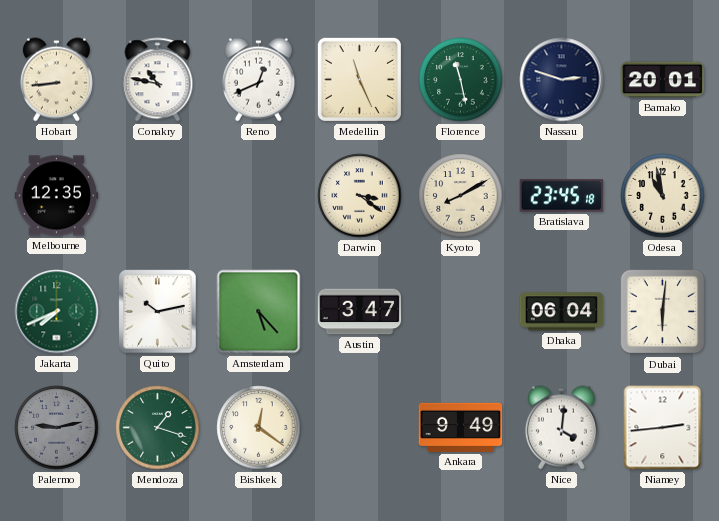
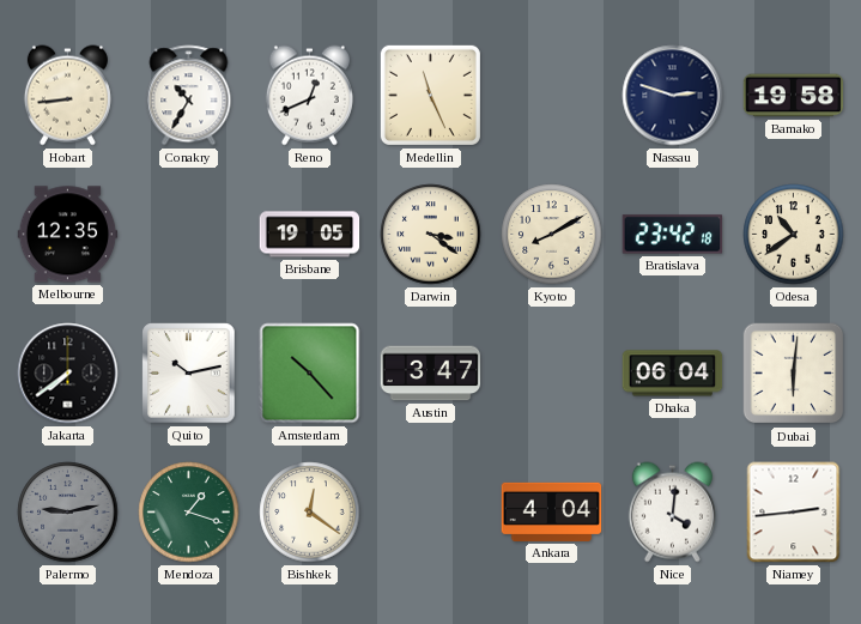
Conakry: 10:47 -> 10:35 (189, 96)
Florence: 11:28 -> none (461, 80)
Bamako: 20:01 -> 19:58 (794, 96)
Brisbane: none -> 19:05 (310, 235)
Bratislava: 23:45 -> 23:42 (673, 235)
Odesa: 10:58 -> 10:39 (794, 235)
Jakarta: 7:41 -> 7:39 (68, 374)
Jakarta dial: green -> black (68, 374)
Amsterdam: 5:23 -> 10:23 (310, 374)
Ankara: 9:49 -> 4:04 (552, 511)
